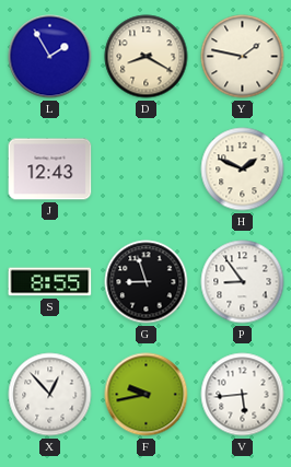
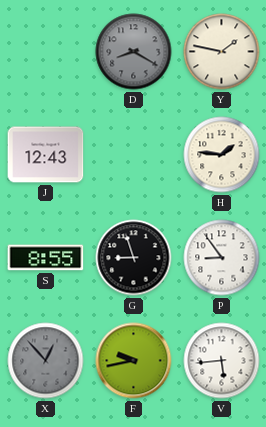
L: 1:55 -> none (50, 57)
D dial: cream -> grey (134, 52)
H: 1:49 -> 1:46 (222, 155)
X dial: white -> grey (46, 361)
